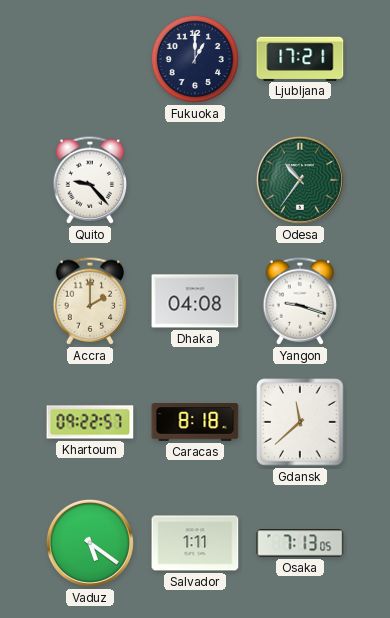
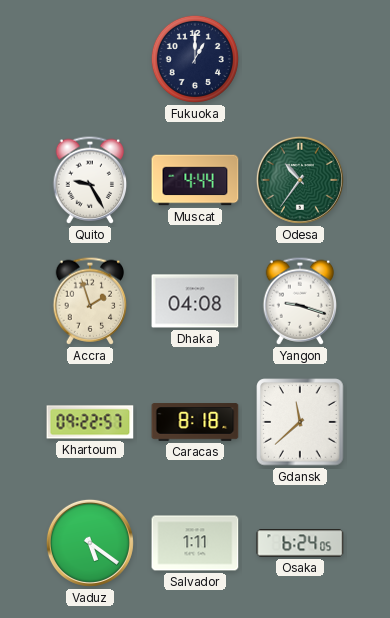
Ljubljana: 17:21 -> none (300, 58)
Quito: 9:23 -> 9:25 (90, 180)
Muscat: none -> 4:44 (195, 180)
Accra: 2:00 -> 1:57 (90, 301)
Osaka: 7:13 -> 6:24 (300, 543)
